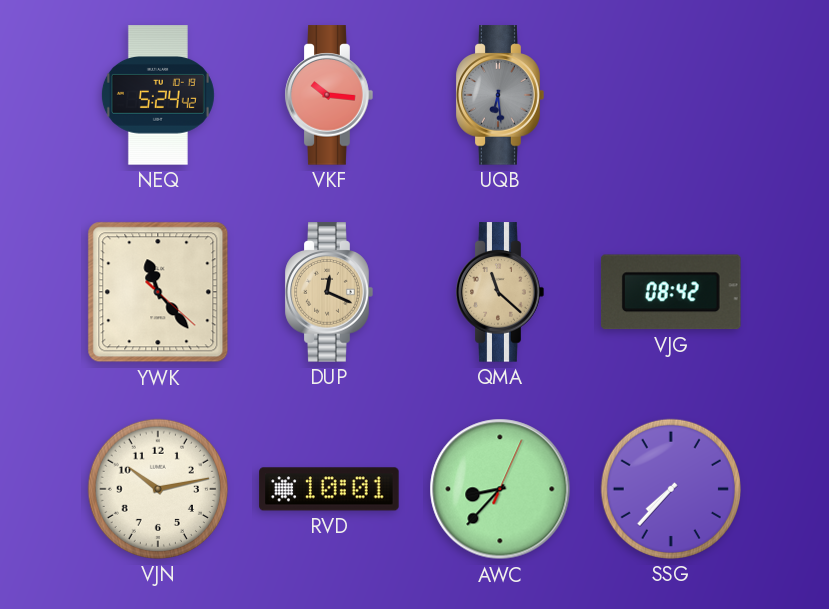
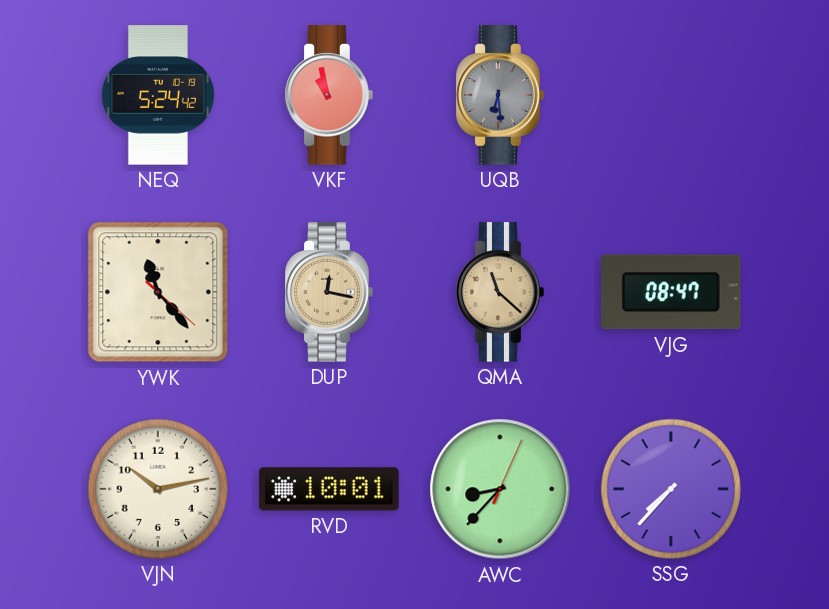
VKF: 10:16 -> 10:58 (329, 95)
DUP: 12:19 -> 12:17 (329, 292)
VJG: 08:42 -> 08:47 (671, 292)
